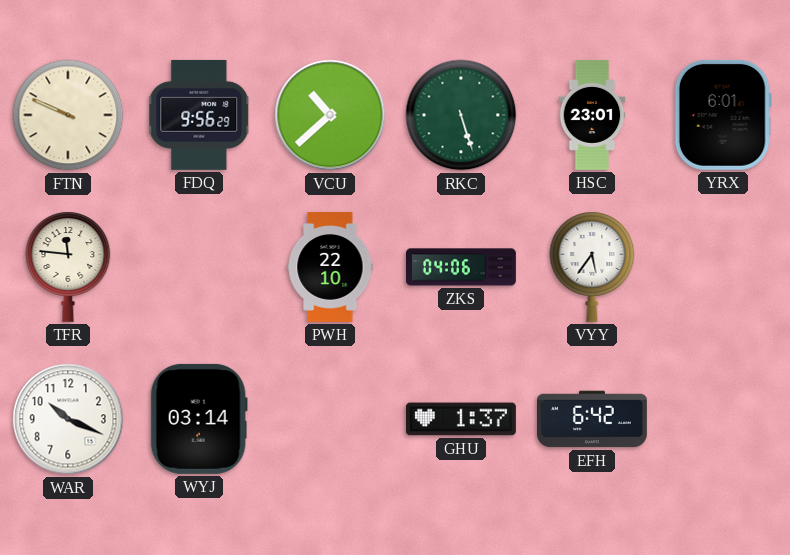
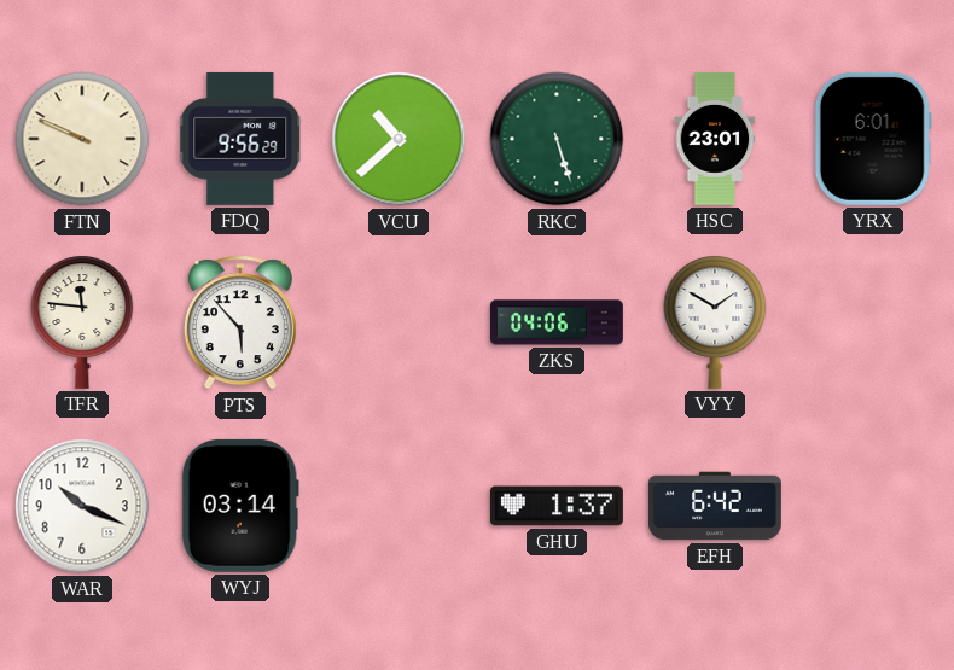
PTS: none -> 5:53 (240, 322)
PWH: 22:10 -> none (330, 267)
VYY: 5:36 -> 1:50 (715, 322)
